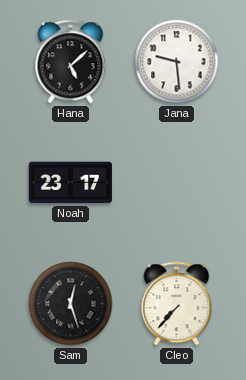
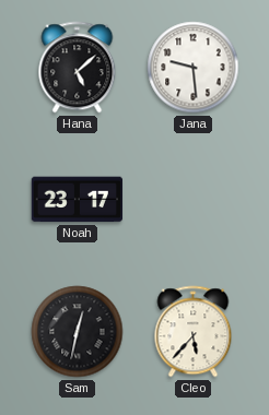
Sam: 12:27 -> 12:32 (78, 332)
Cleo: 7:37 -> 5:37 (194, 332)
